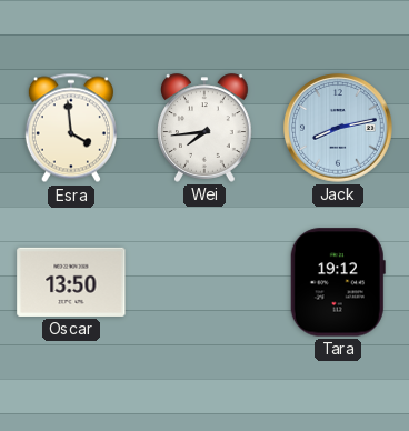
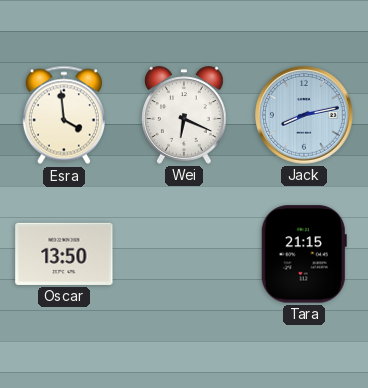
Wei: 7:44 -> 6:19 (185, 115)
Tara: 19:12 -> 21:15 (304, 254)
